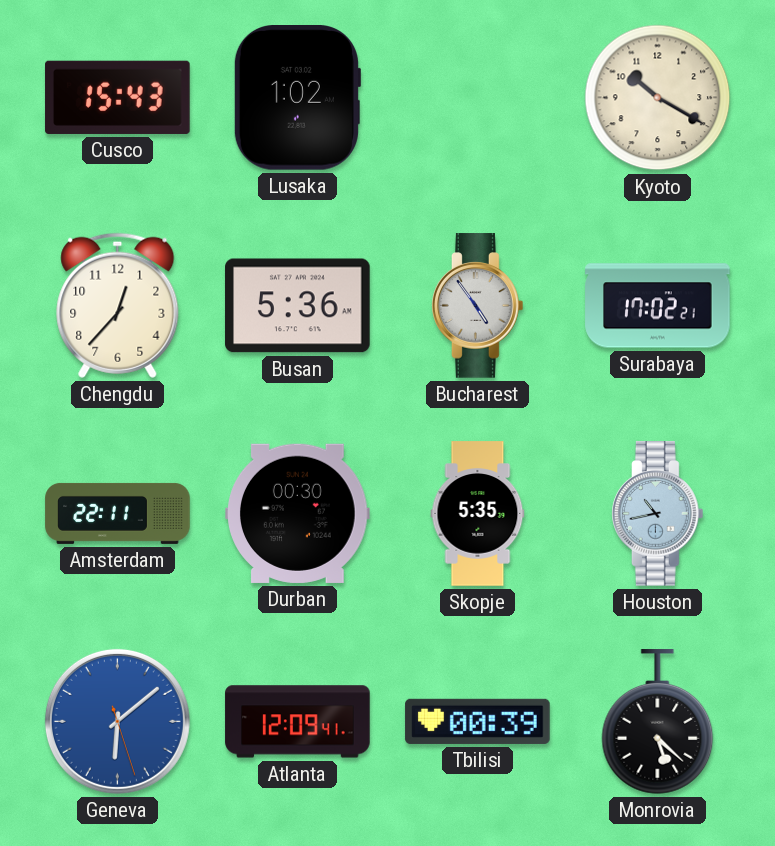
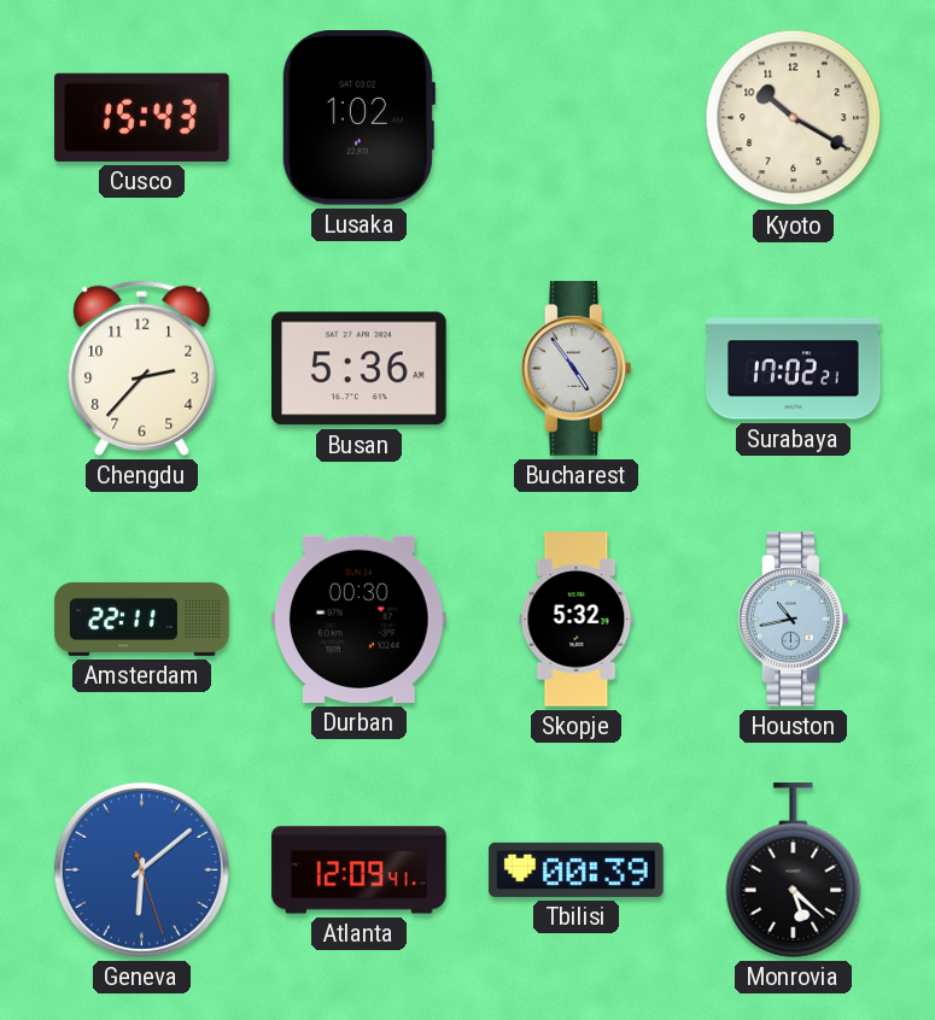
Chengdu: 12:37 -> 2:37 (142, 368)
Skopje: 5:35 -> 5:32 (577, 620)
